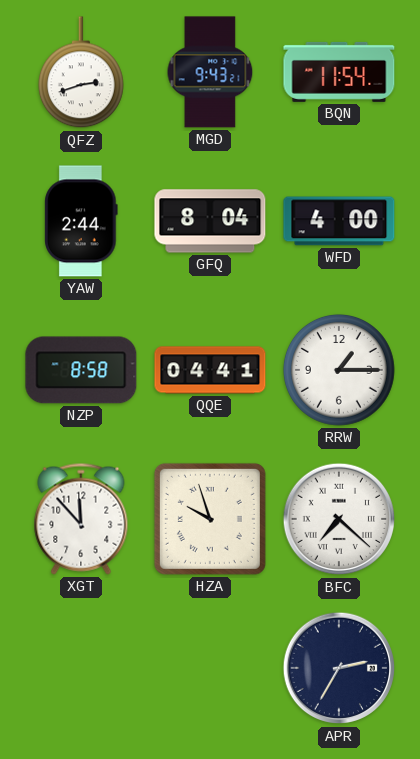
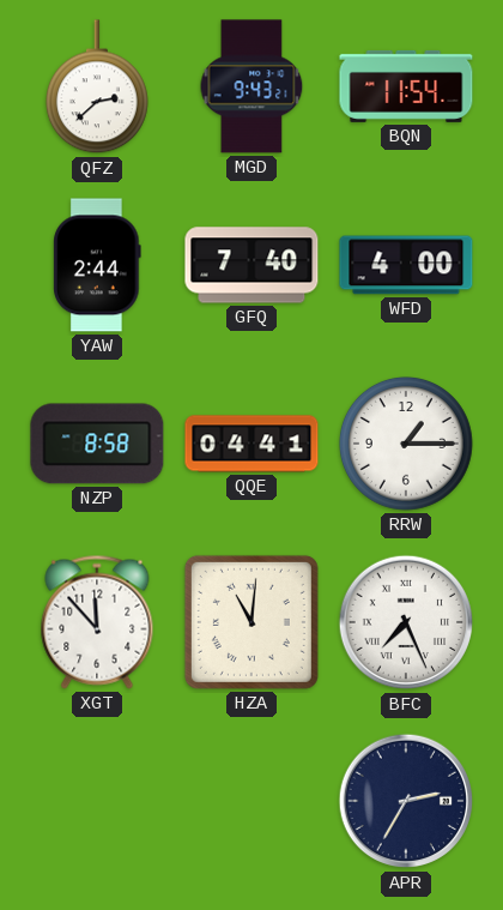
QFZ: 2:42 -> 2:38 (97, 88)
GFQ: 8:04 -> 7:40 (251, 265)
HZA: 9:57 -> 11:01 (251, 622)
BFC: 7:22 -> 7:26 (406, 622)
